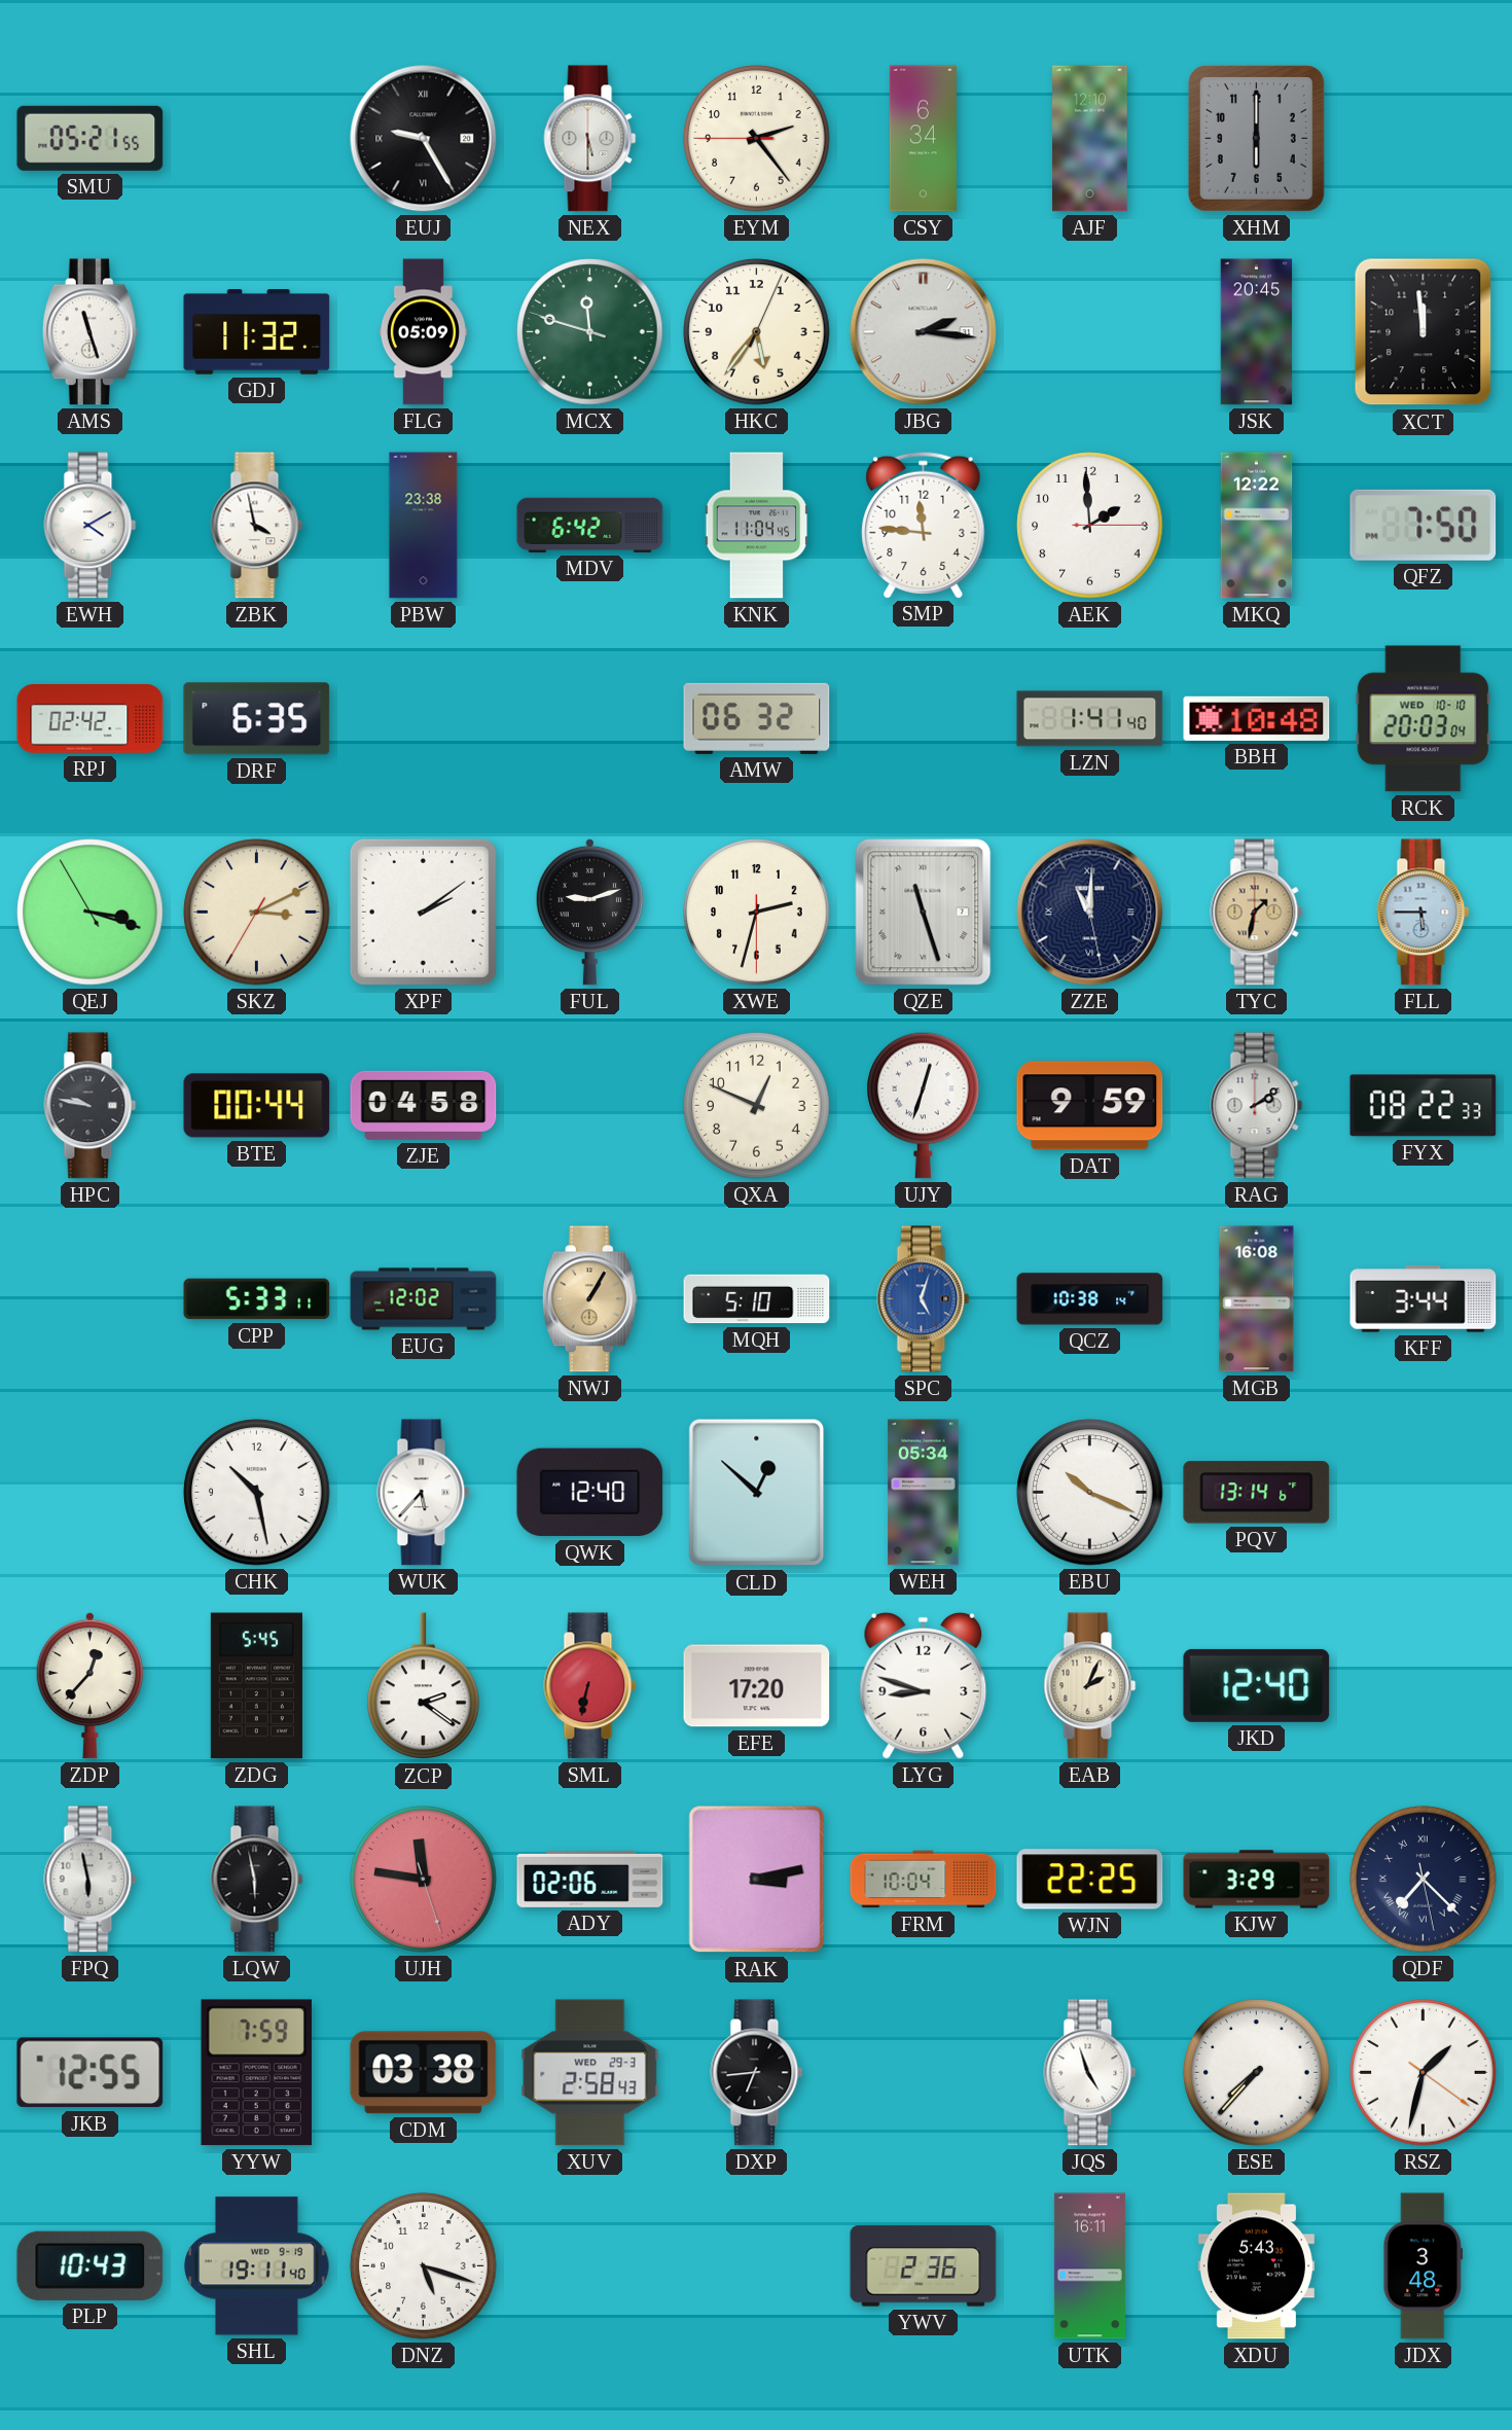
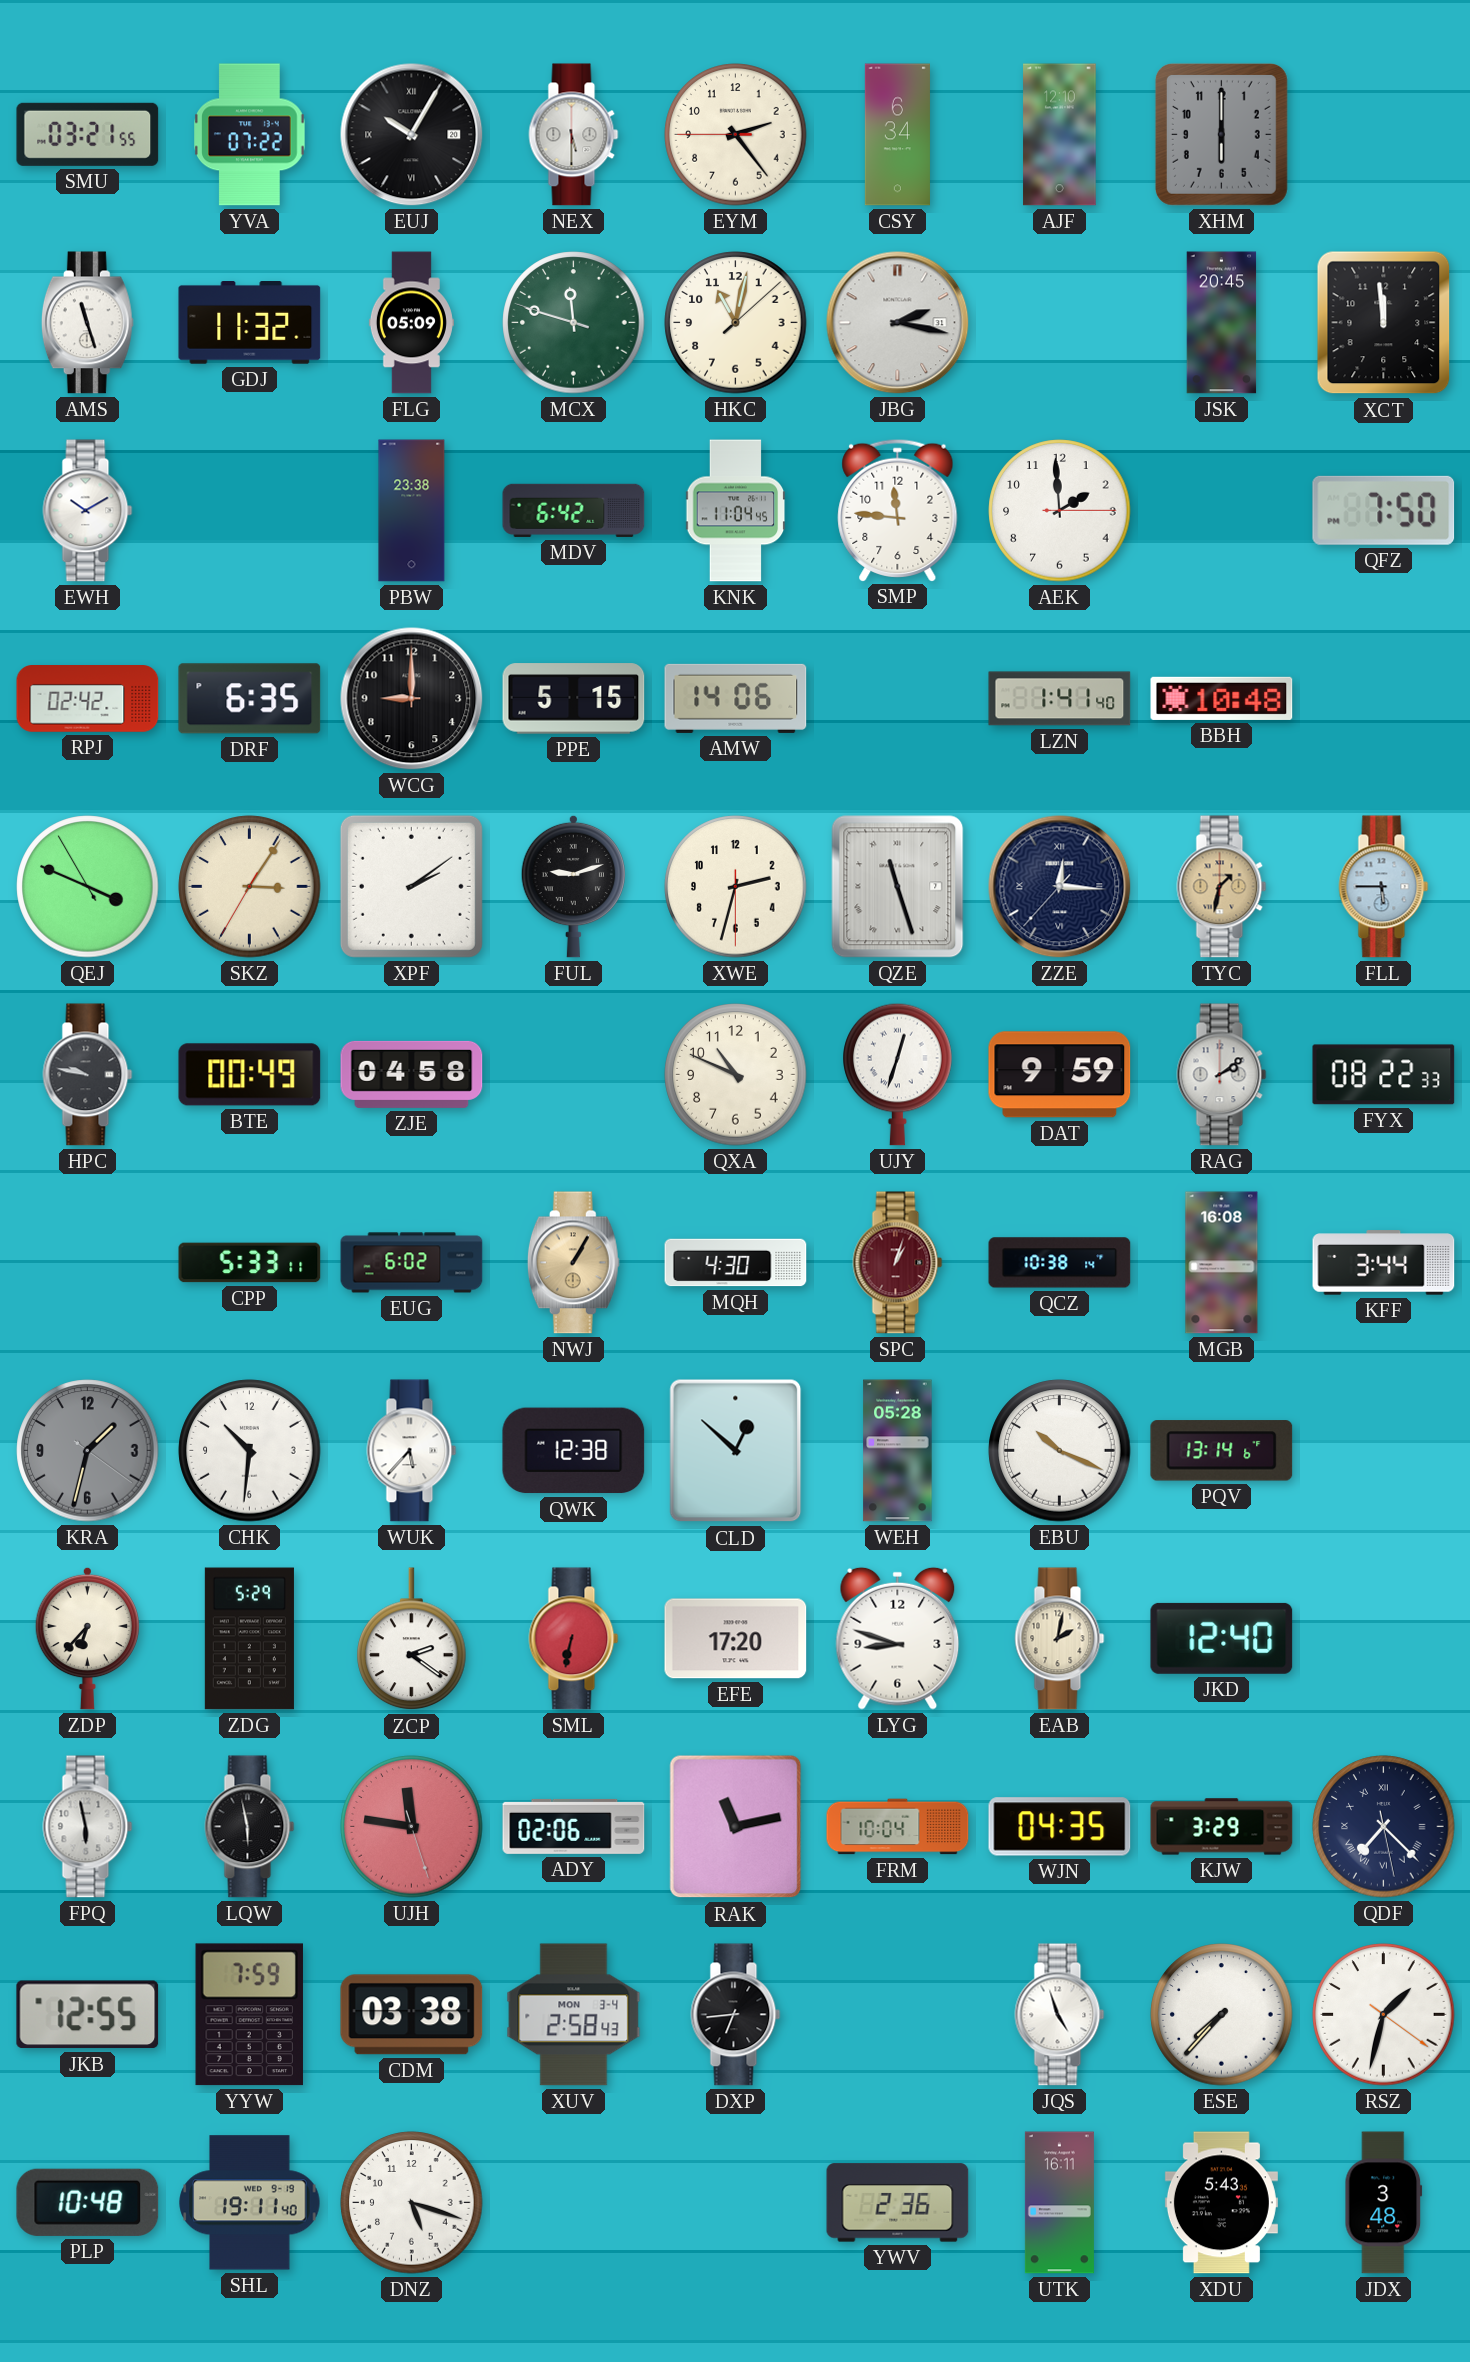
SMU: 05:21 -> 03:21 (88, 134)
YVA: none -> 07:22 (250, 135)
EUJ: 9:25 -> 10:05 (412, 135)
HKC: 5:36 -> 11:02 (736, 323)
JBG: 2:16 -> 2:17 (898, 323)
EWH: 4:10 -> 10:10 (88, 511)
ZBK: 3:58 -> none (257, 526)
MKQ: 12:22 -> none (1257, 526)
WCG: none -> 9:00 (412, 699)
PPE: none -> 5:15 (574, 699)
AMW: 06:32 -> 14:06 (736, 698)
RCK: 20:03 -> none (1424, 719)
QEJ: 3:17 -> 3:48 (88, 887)
SKZ: 3:10 -> 3:05 (250, 887)
ZZE: 11:00 -> 12:15 (1060, 887)
BTE: 00:44 -> 00:49 (250, 1075)
QXA: 12:49 -> 10:49 (736, 1075)
EUG: 12:02 -> 6:02 (412, 1263)
MQH: 5:10 -> 4:30 (736, 1263)
SPC: 5:03 -> 1:03 (898, 1263)
SPC dial: blue -> burgundy (898, 1263)
KRA: none -> 1:32 (88, 1451)
CHK: 10:28 -> 10:31 (250, 1451)
QWK: 12:40 -> 12:38 (574, 1451)
WEH: 05:34 -> 05:28 (898, 1451)
ZDP: 12:37 -> 6:37 (87, 1638)
ZDG: 5:45 -> 5:29 (249, 1639)
EAB: 2:04 -> 2:02 (1060, 1639)
RAK: 3:13 -> 11:13 (736, 1827)
WJN: 22:25 -> 04:35 (1060, 1827)
XUV date: WED 29-3 -> MON 3-4 (574, 2015)
PLP: 10:43 -> 10:48 (88, 2202)
